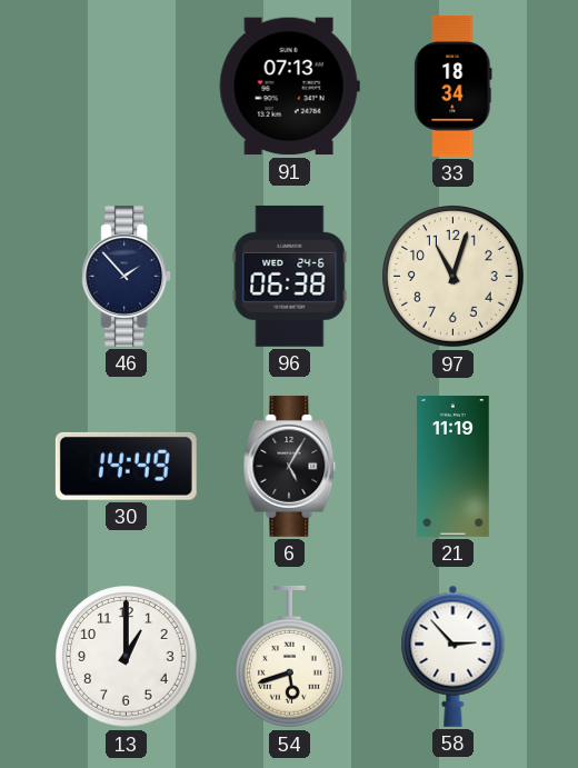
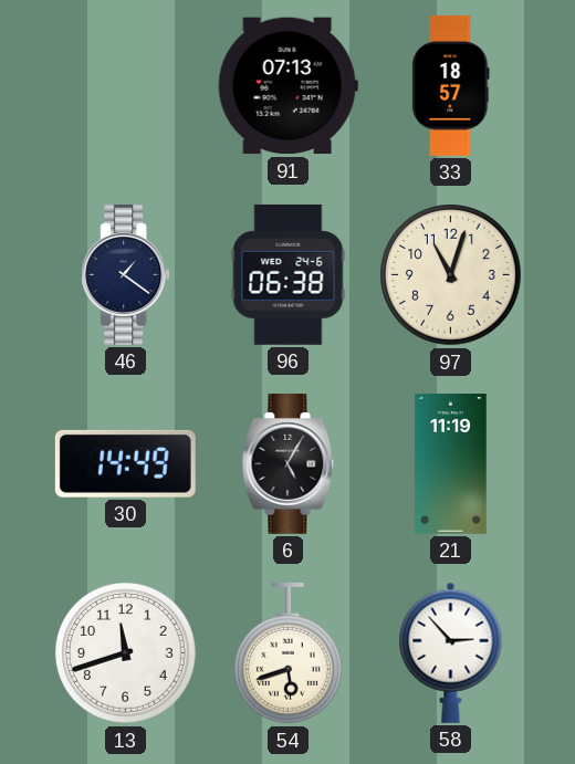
33: 18:34 -> 18:57 (451, 85)
46: 1:53 -> 1:21 (126, 274)
13: 1:00 -> 11:42 (126, 653)
